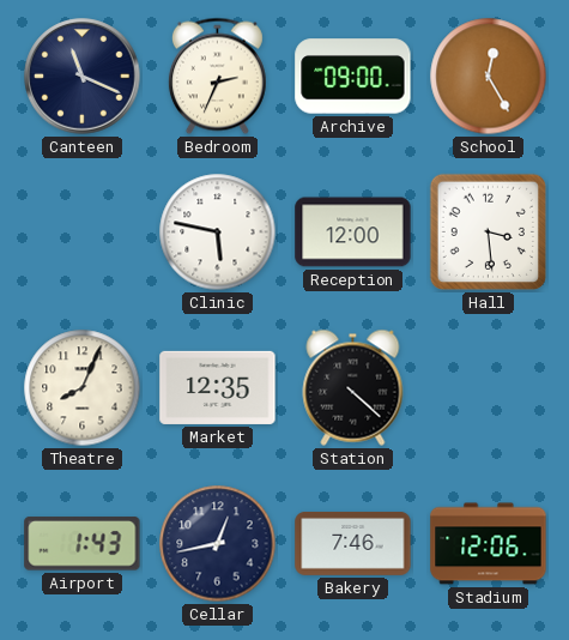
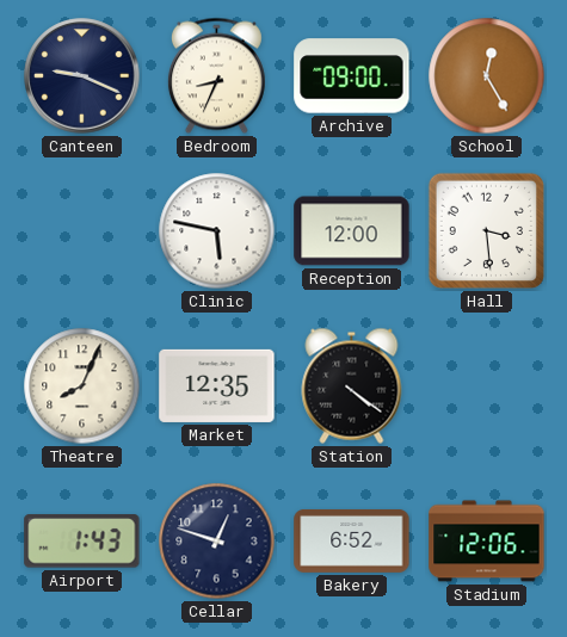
Canteen: 11:19 -> 9:19 (82, 76)
Bedroom: 2:34 -> 8:34 (216, 76)
Station: 4:22 -> 4:21 (352, 385)
Cellar: 12:43 -> 12:48 (217, 542)
Bakery: 7:46 -> 6:52 (352, 540)
